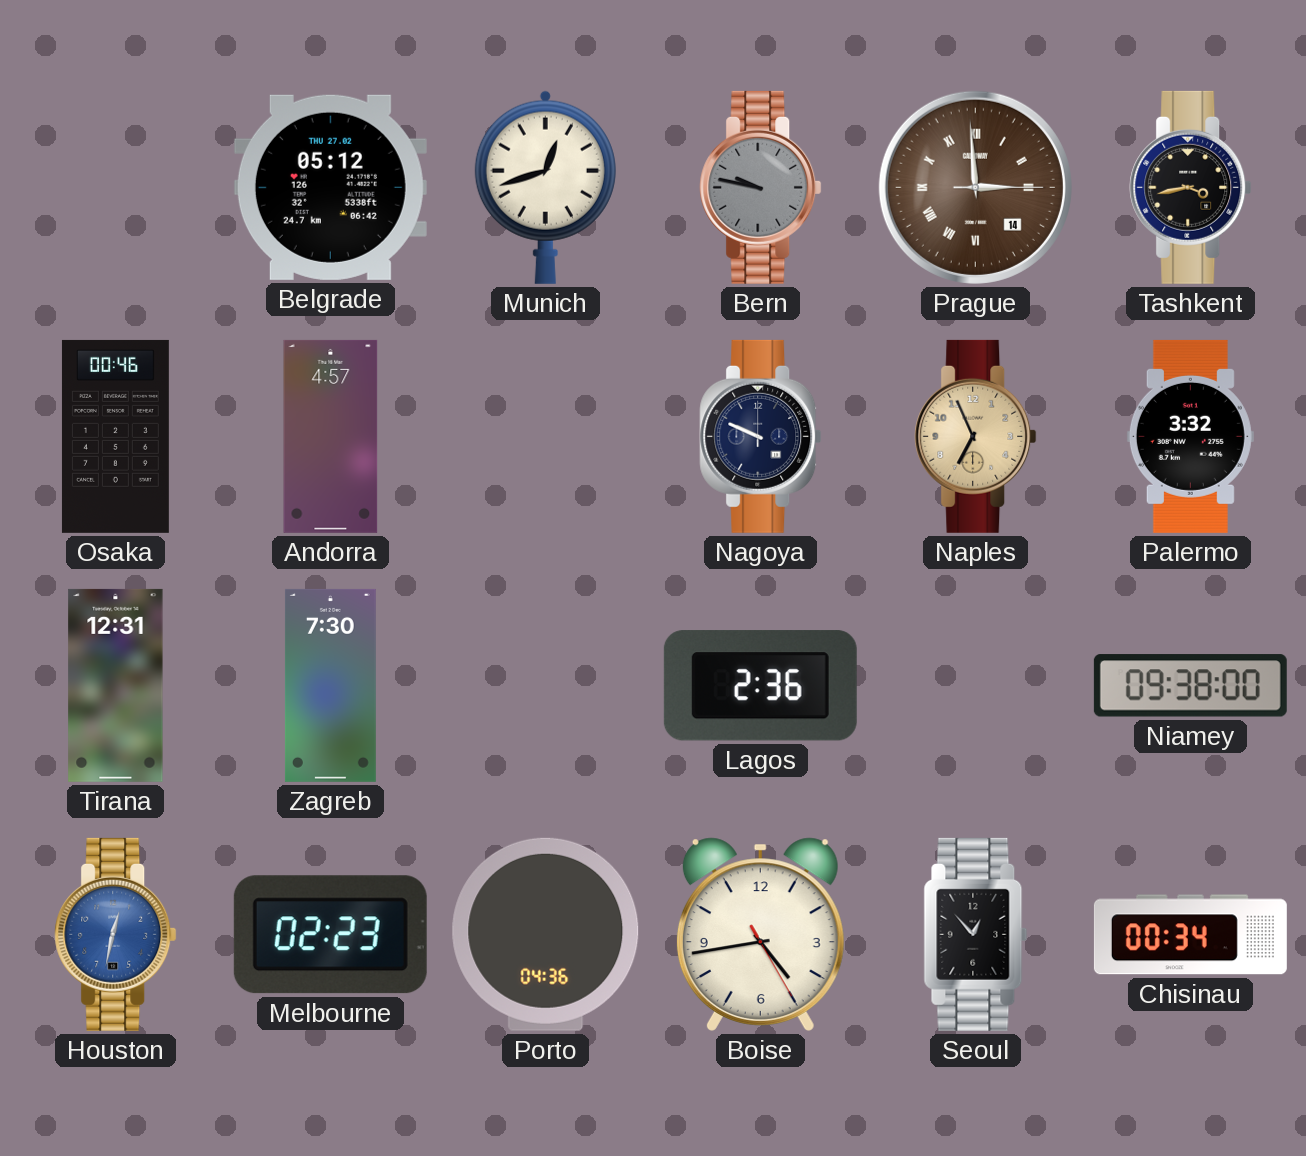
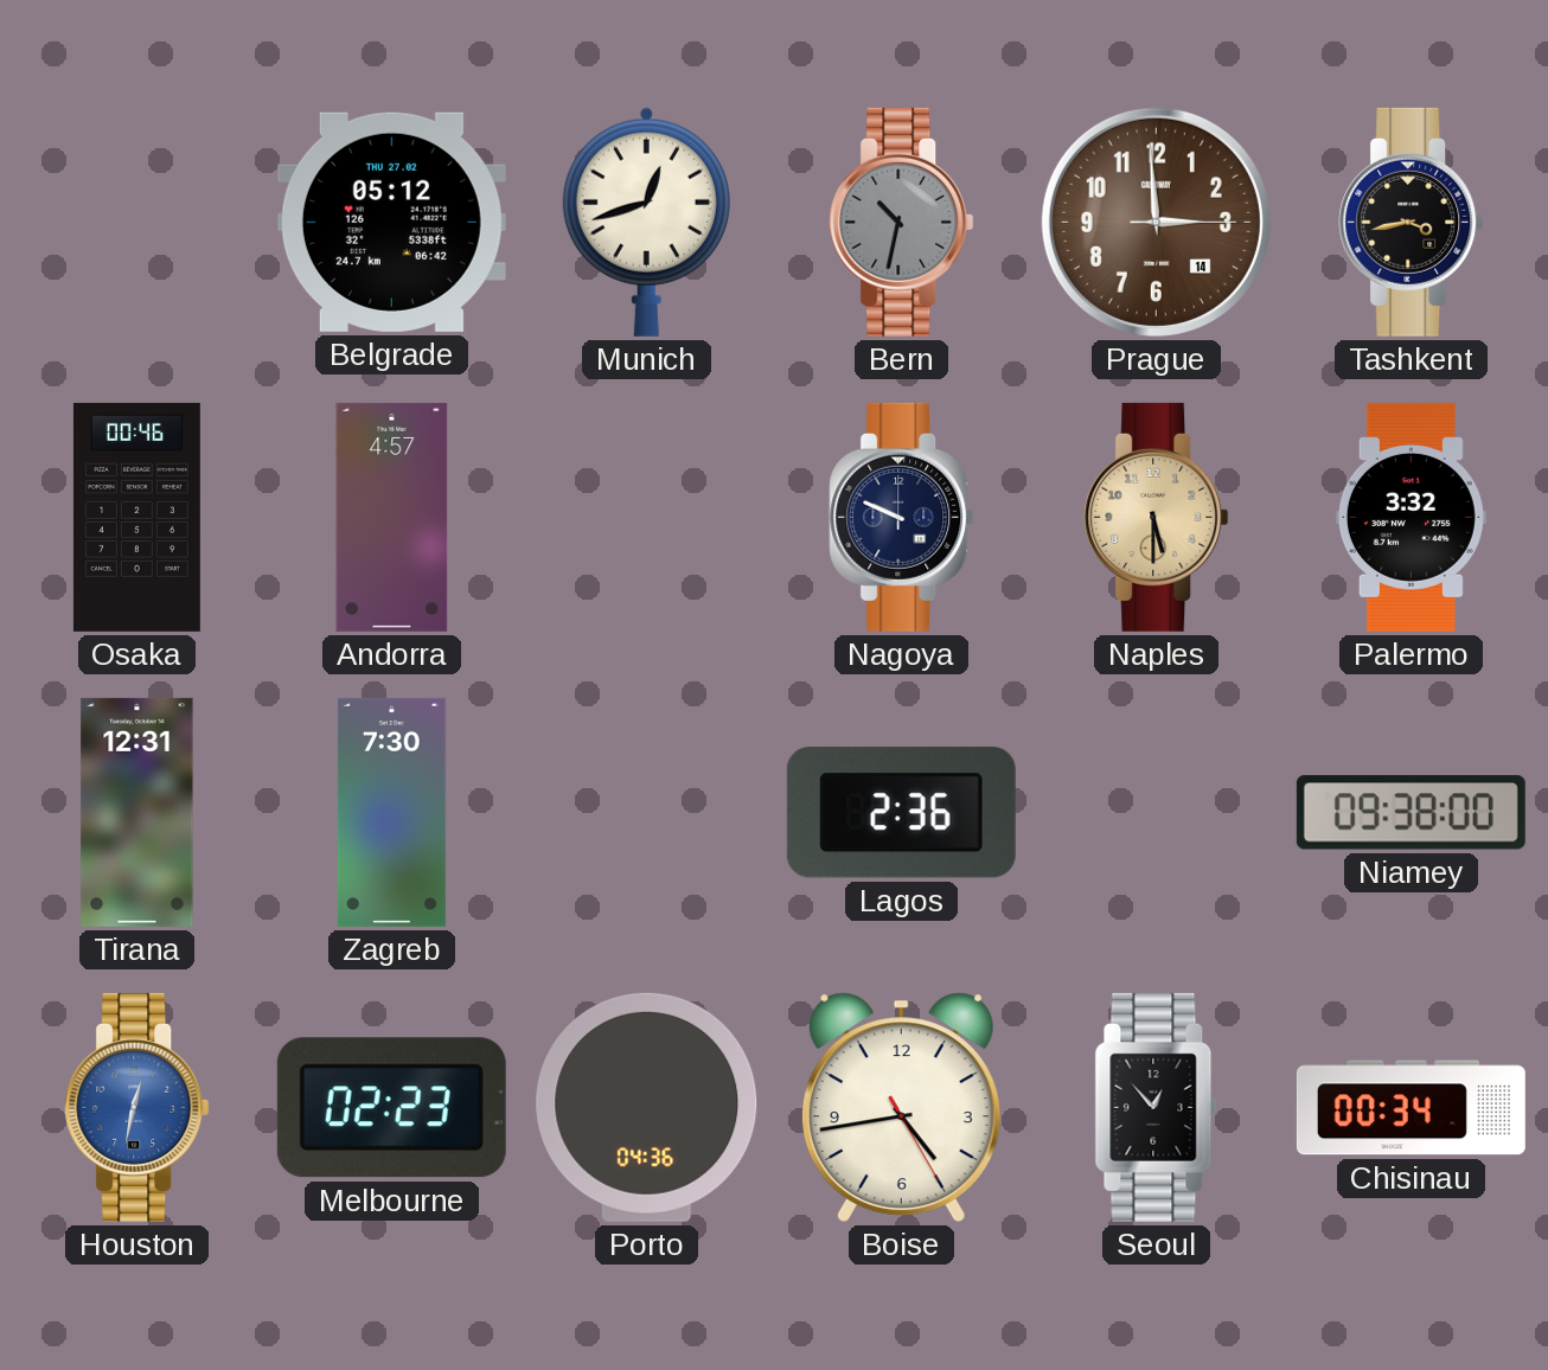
Bern: 9:47 -> 10:32 (902, 222)
Prague numerals: Roman -> Arabic (1156, 222)
Naples: 6:56 -> 5:30 (1157, 517)
